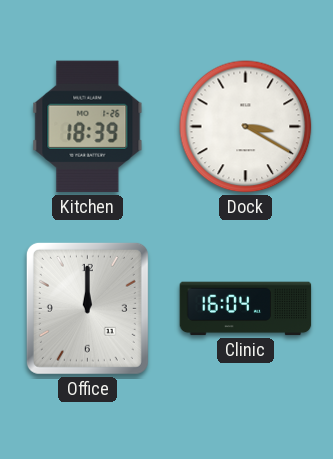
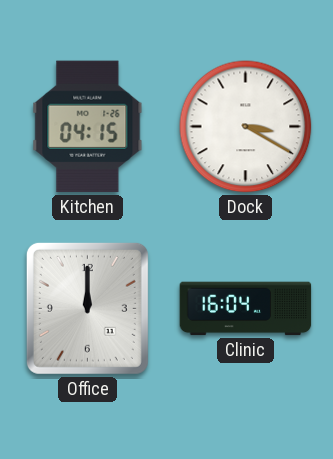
Kitchen: 18:39 -> 04:15 (88, 127)
